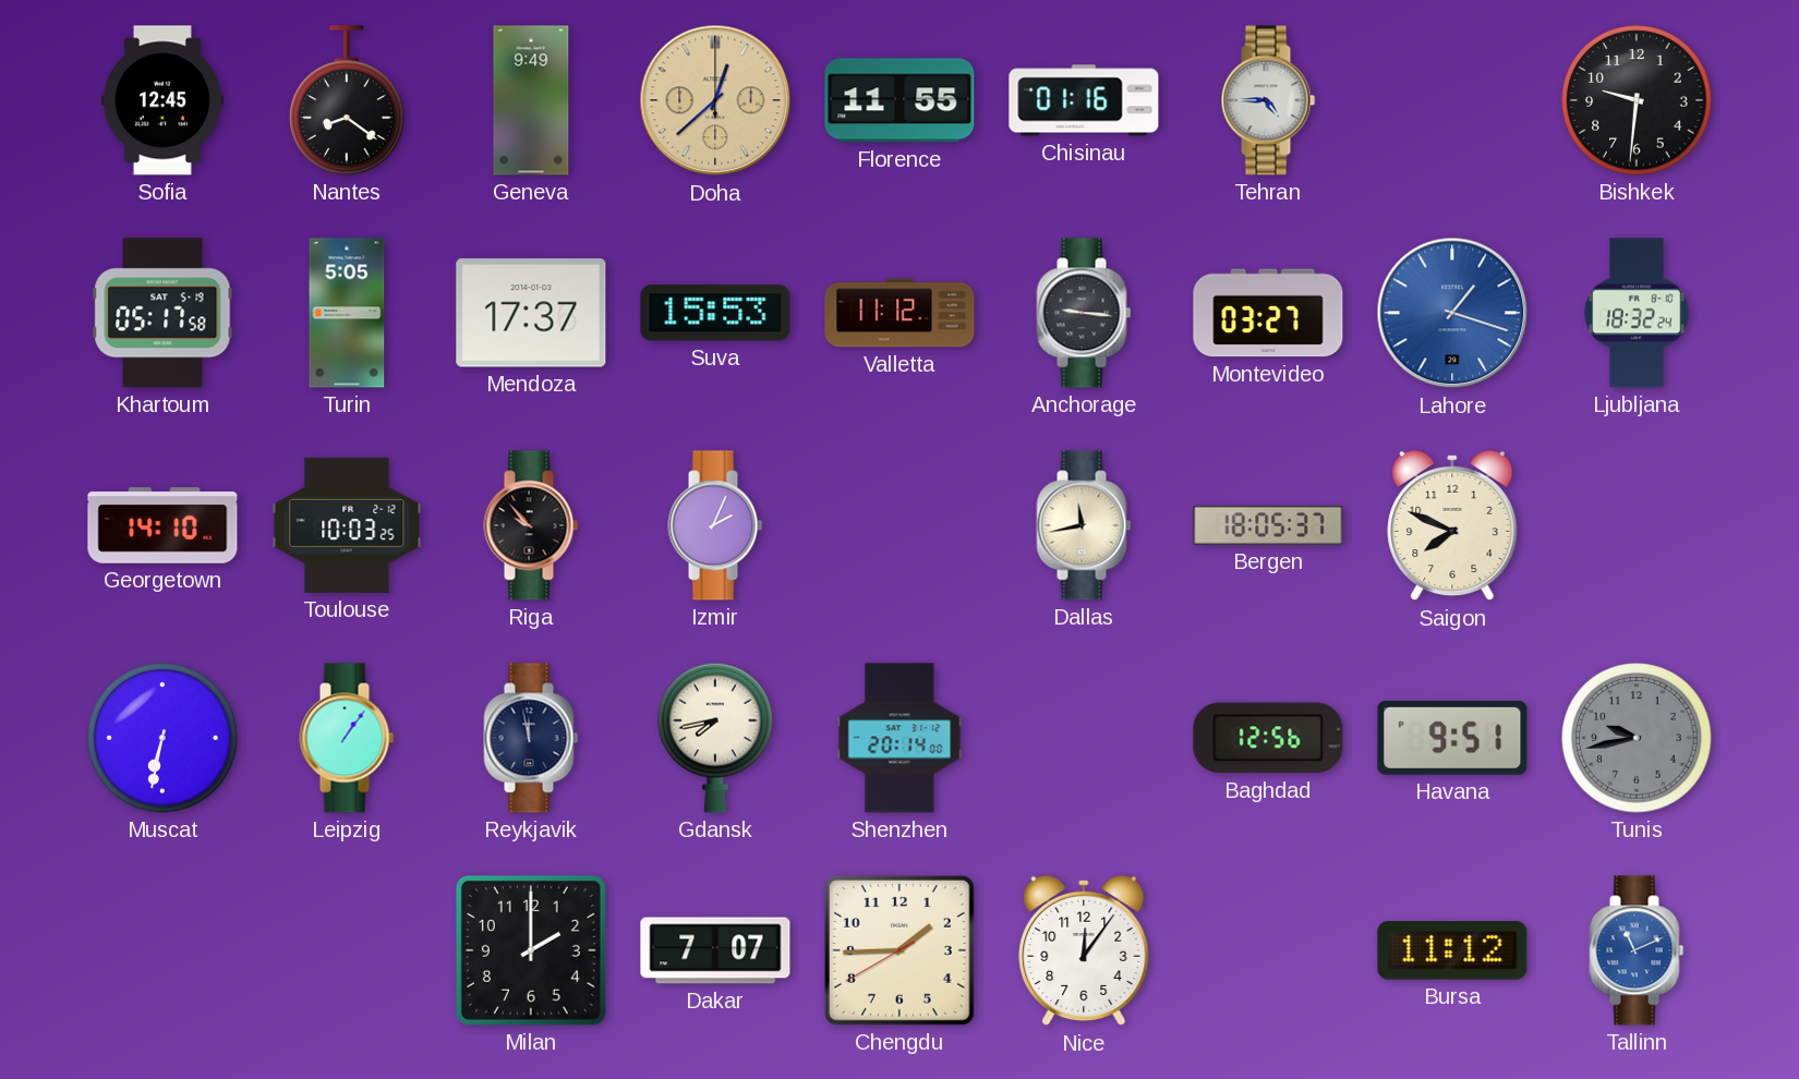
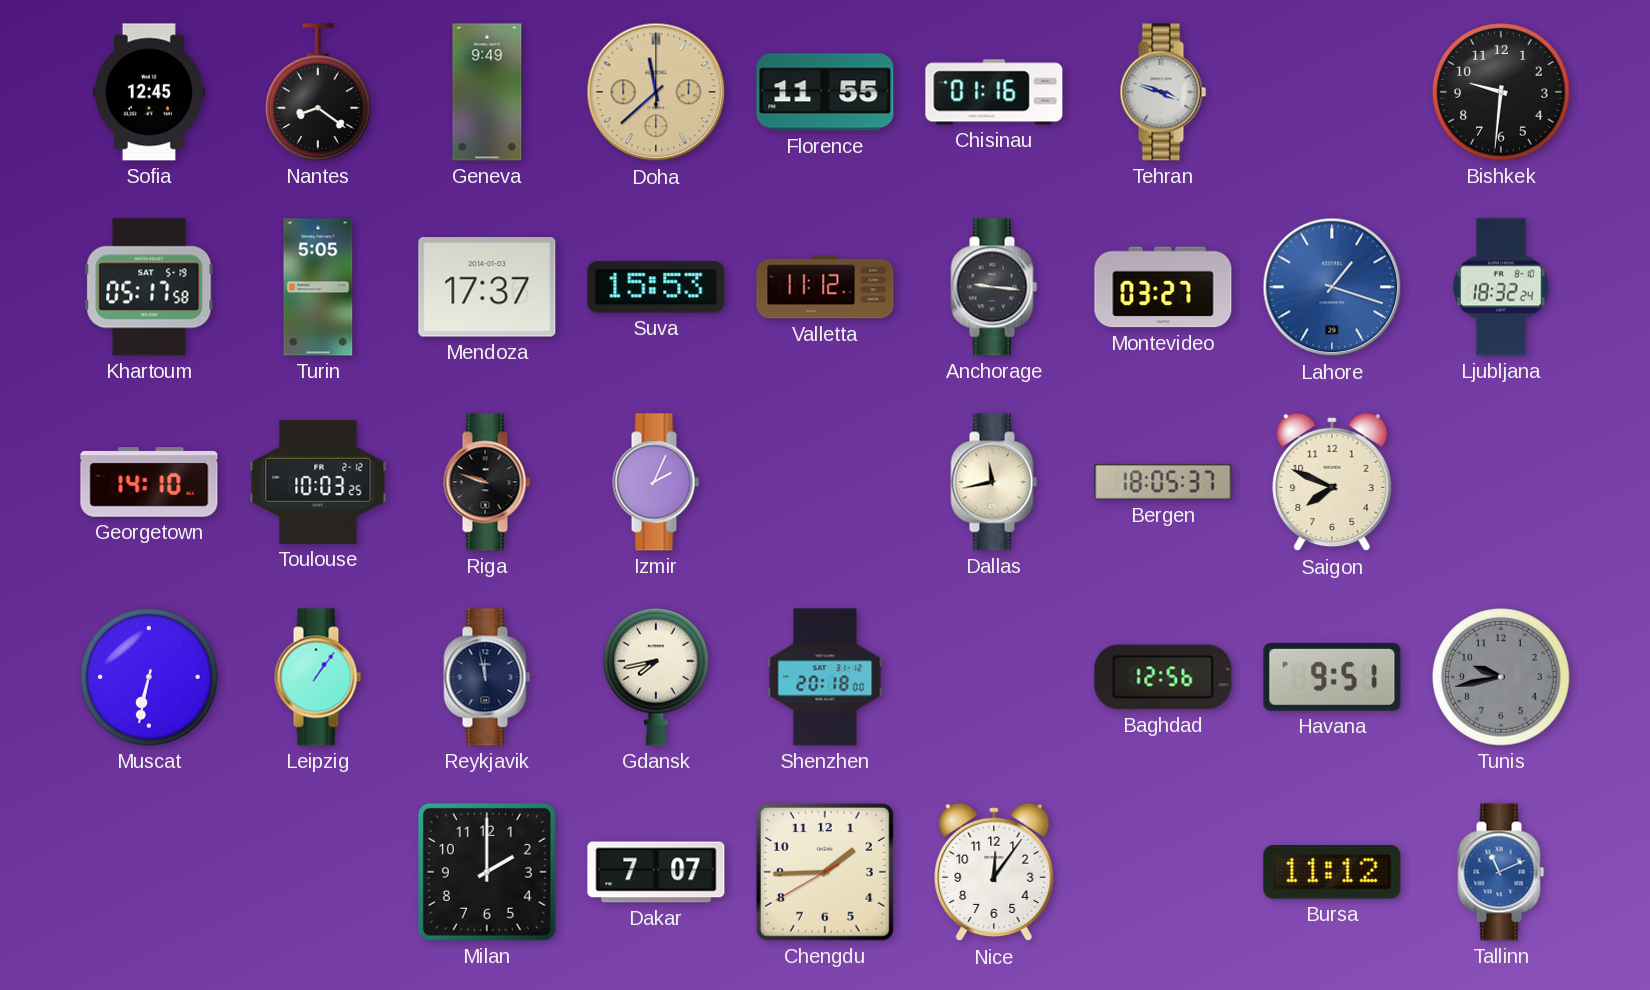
Doha: 12:38 -> 11:38 (656, 92)
Tehran: 4:45 -> 3:48 (1163, 92)
Riga: 9:53 -> 9:48 (487, 482)
Shenzhen: 20:14 -> 20:18 (825, 677)
